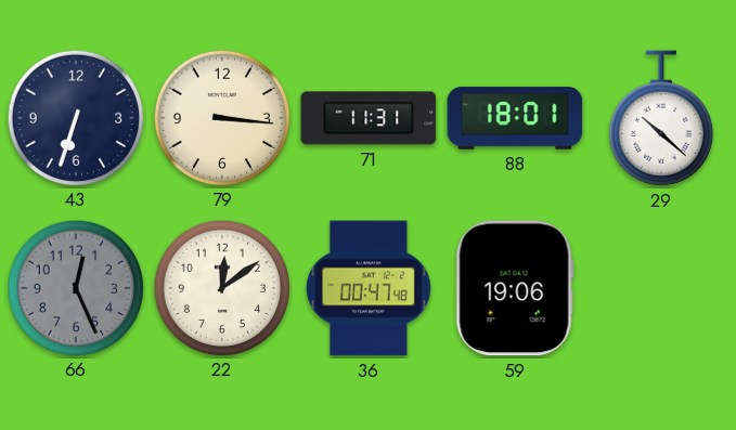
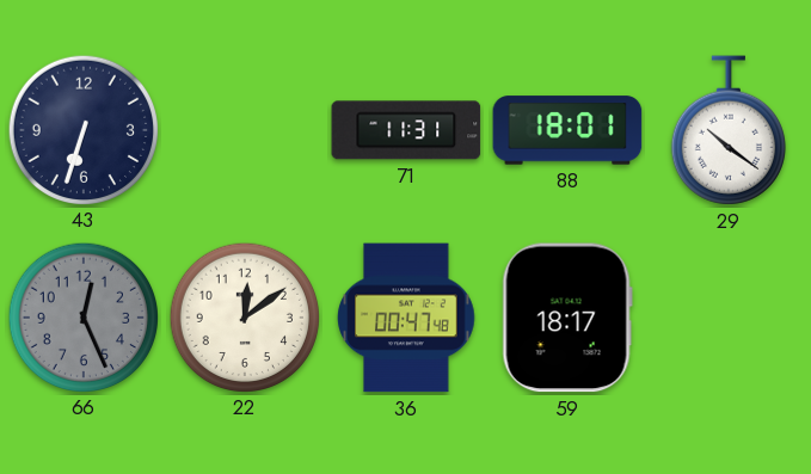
79: 3:16 -> none (221, 117)
29: 10:22 -> 10:21 (729, 130)
59: 19:06 -> 18:17 (567, 318)
